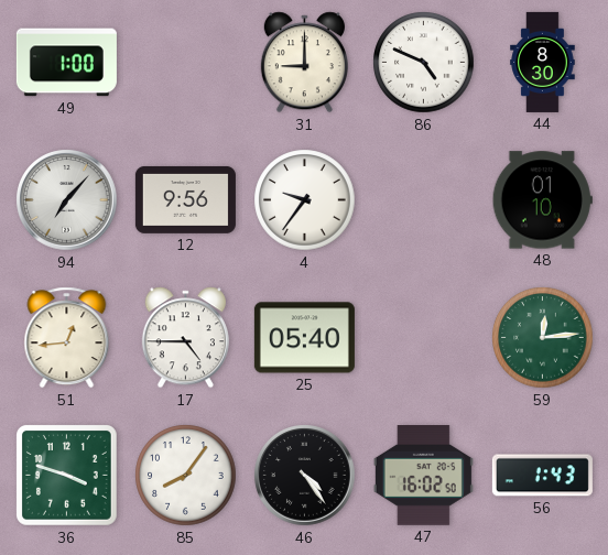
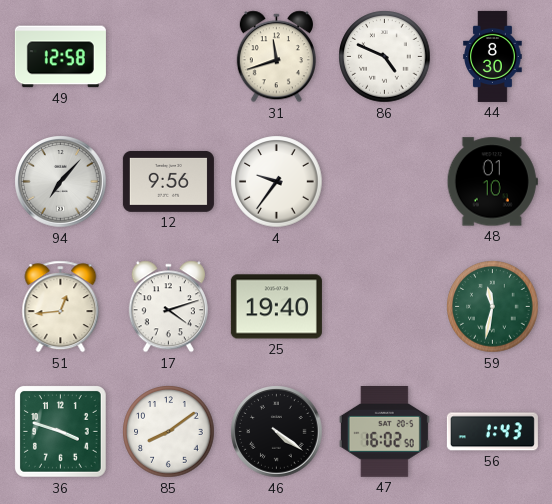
49: 1:00 -> 12:58 (60, 57)
31: 9:00 -> 11:42 (276, 57)
17: 4:45 -> 4:12 (168, 307)
25: 05:40 -> 19:40 (276, 307)
59: 12:14 -> 11:32 (493, 307)
85: 8:06 -> 8:09 (169, 432)
46: 4:24 -> 4:21 (277, 432)
